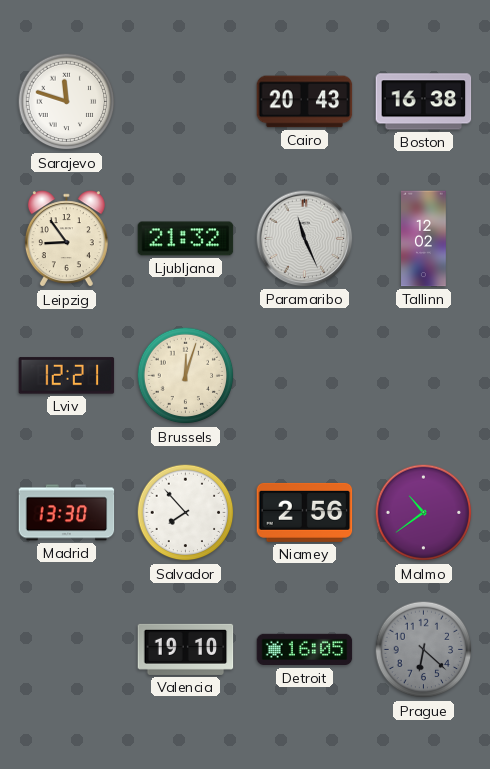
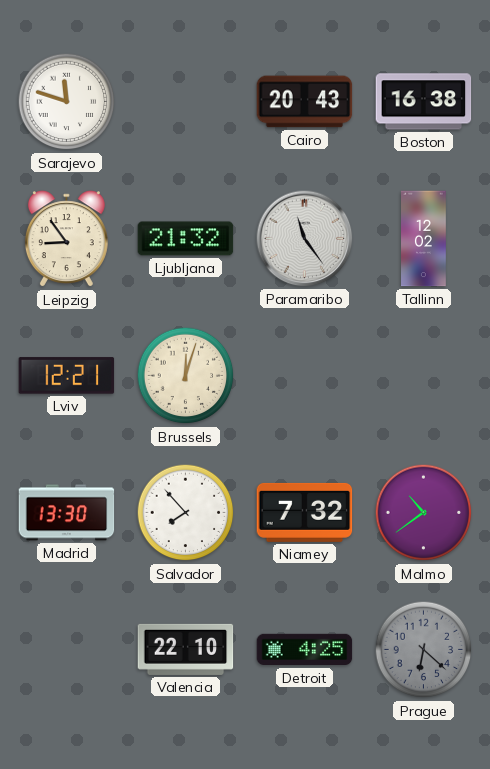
Paramaribo: 11:26 -> 11:24 (305, 239)
Niamey: 2:56 -> 7:32 (305, 512)
Valencia: 19:10 -> 22:10 (186, 649)
Detroit: 16:05 -> 4:25 (305, 650)
